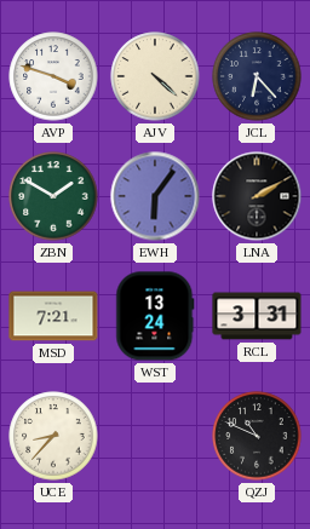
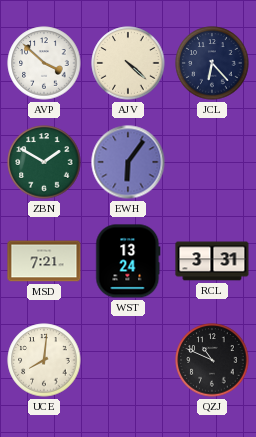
AVP: 3:48 -> 3:52 (44, 63)
LNA: 2:10 -> none (257, 196)
UCE: 8:37 -> 8:01 (44, 360)
